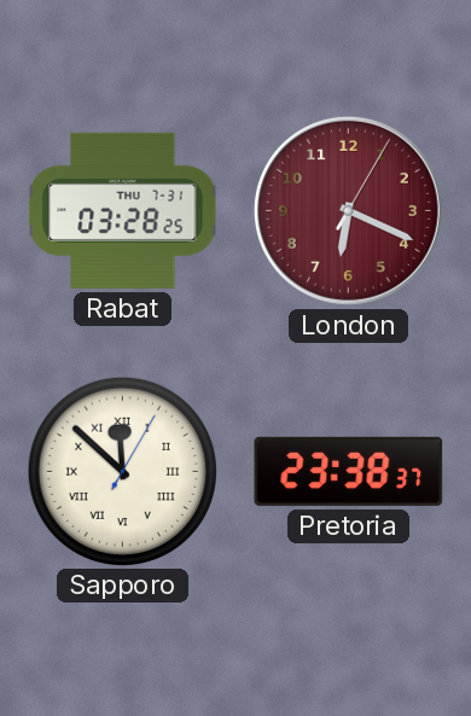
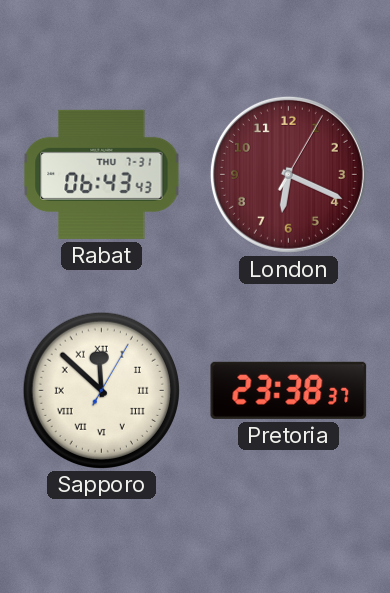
Rabat: 03:28 -> 06:43 (102, 174)
